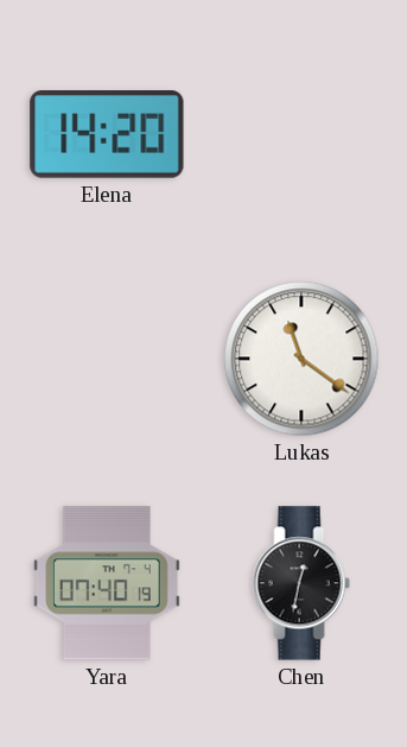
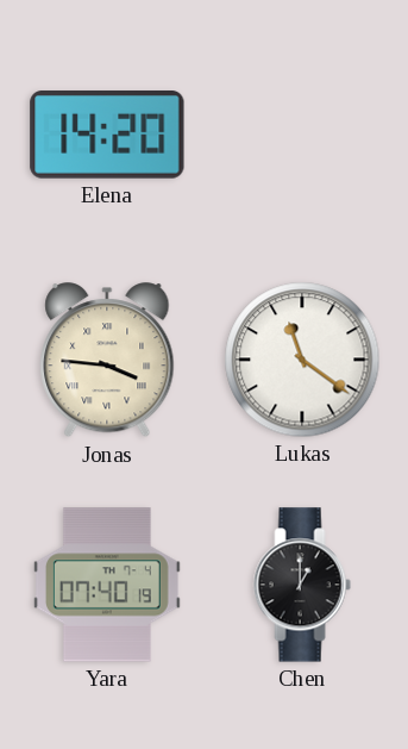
Jonas: none -> 3:46 (107, 361)
Chen: 12:32 -> 1:00 (302, 585)
